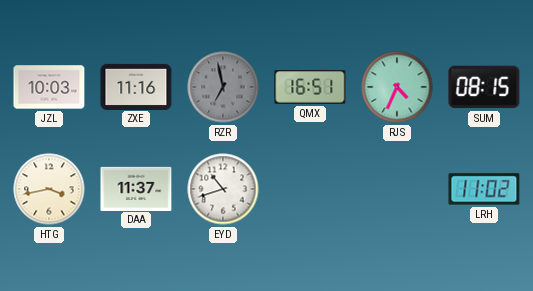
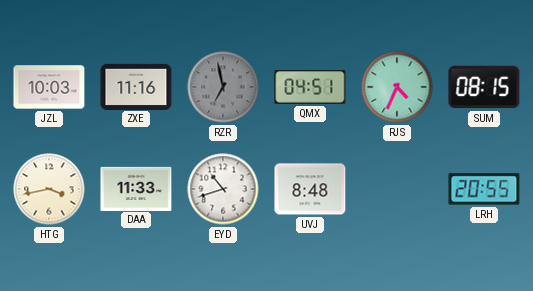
QMX: 16:51 -> 04:51 (310, 87)
DAA: 11:37 -> 11:33 (136, 188)
UVJ: none -> 8:48 (310, 189)
LRH: 11:02 -> 20:55 (484, 189)
